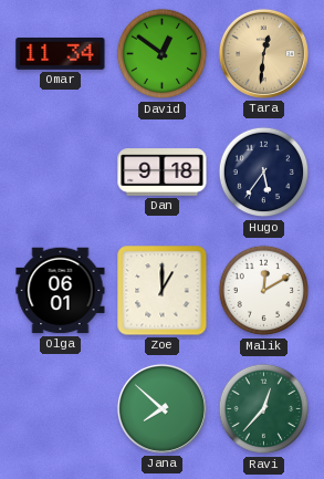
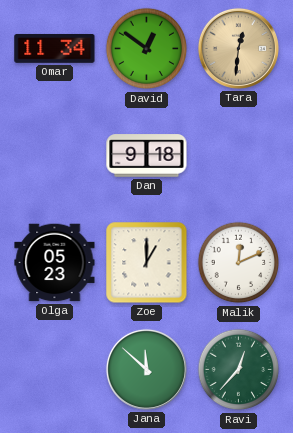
Hugo: 5:36 -> none (264, 173)
Olga: 06:01 -> 05:23 (55, 263)
Malik: 12:10 -> 12:11 (239, 263)
Jana: 7:52 -> 11:52 (146, 369)
